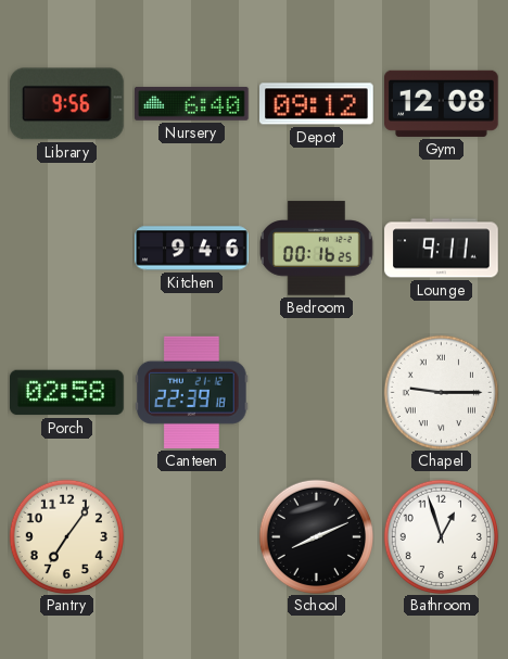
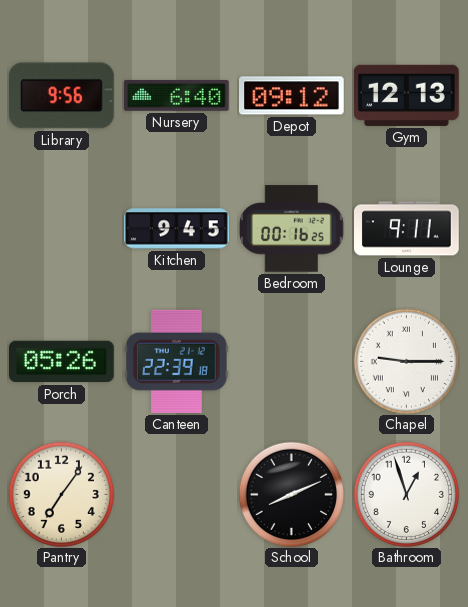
Gym: 12:08 -> 12:13 (407, 95)
Kitchen: 9:46 -> 9:45 (177, 229)
Porch: 02:58 -> 05:26 (62, 362)
